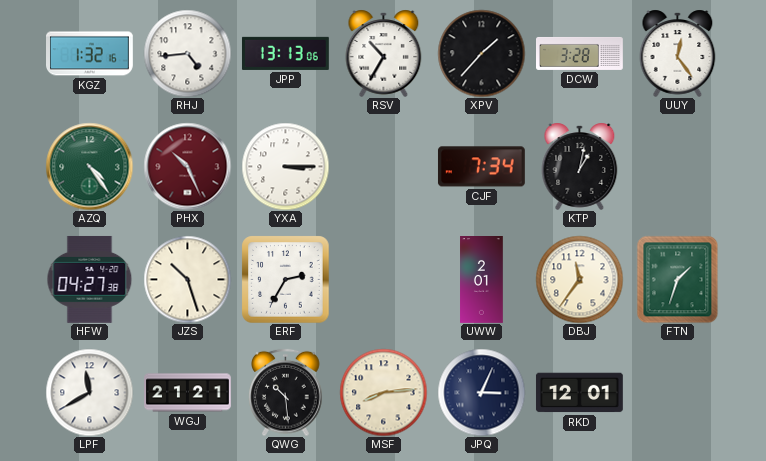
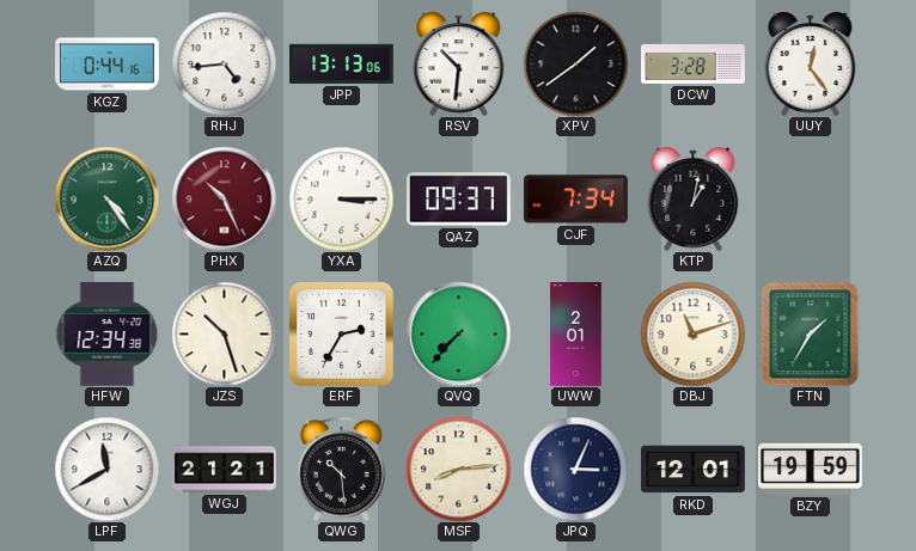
KGZ: 1:32 -> 0:44 (108, 65)
RSV: 10:35 -> 10:31 (459, 63)
XPV: 1:37 -> 1:39 (575, 63)
QAZ: none -> 09:37 (458, 200)
HFW: 04:27 -> 12:34 (108, 333)
QVQ: none -> 7:37 (458, 333)
DBJ: 11:36 -> 11:12 (692, 333)
FTN: 1:33 -> 1:35 (811, 333)
BZY: none -> 19:59 (811, 469)
